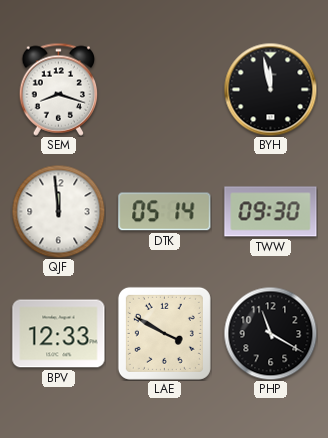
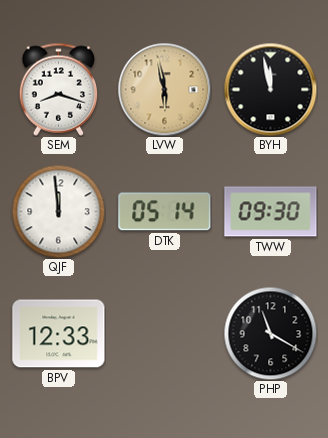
LVW: none -> 5:58 (164, 89)
LAE: 3:50 -> none (164, 333)
